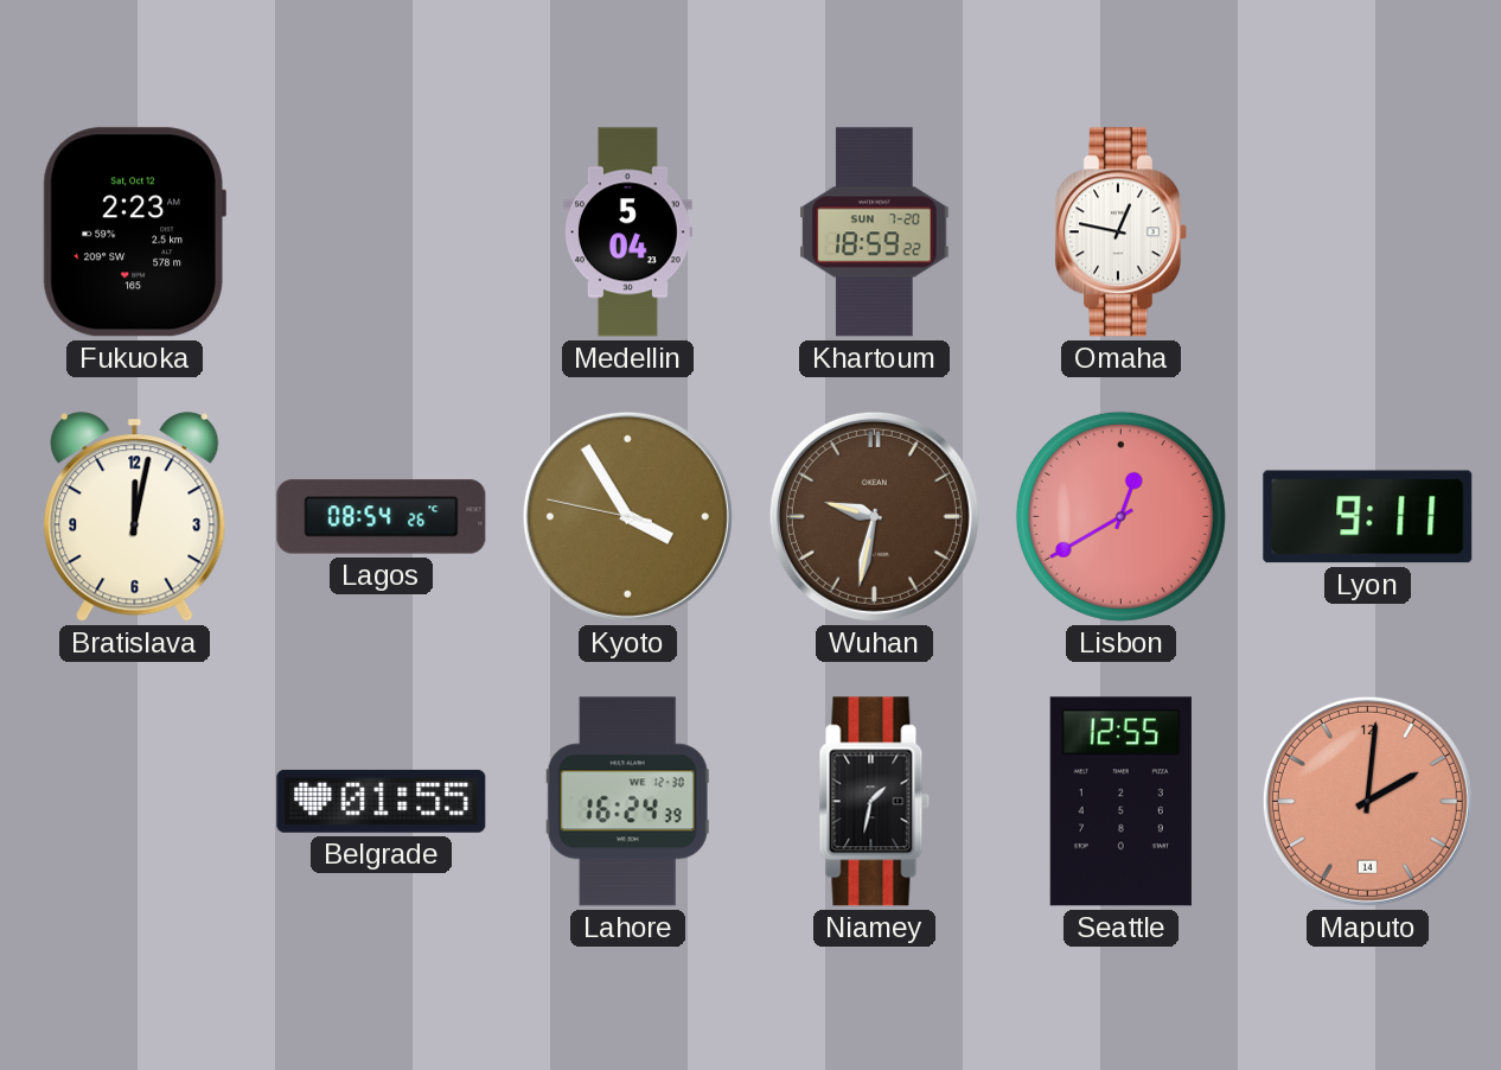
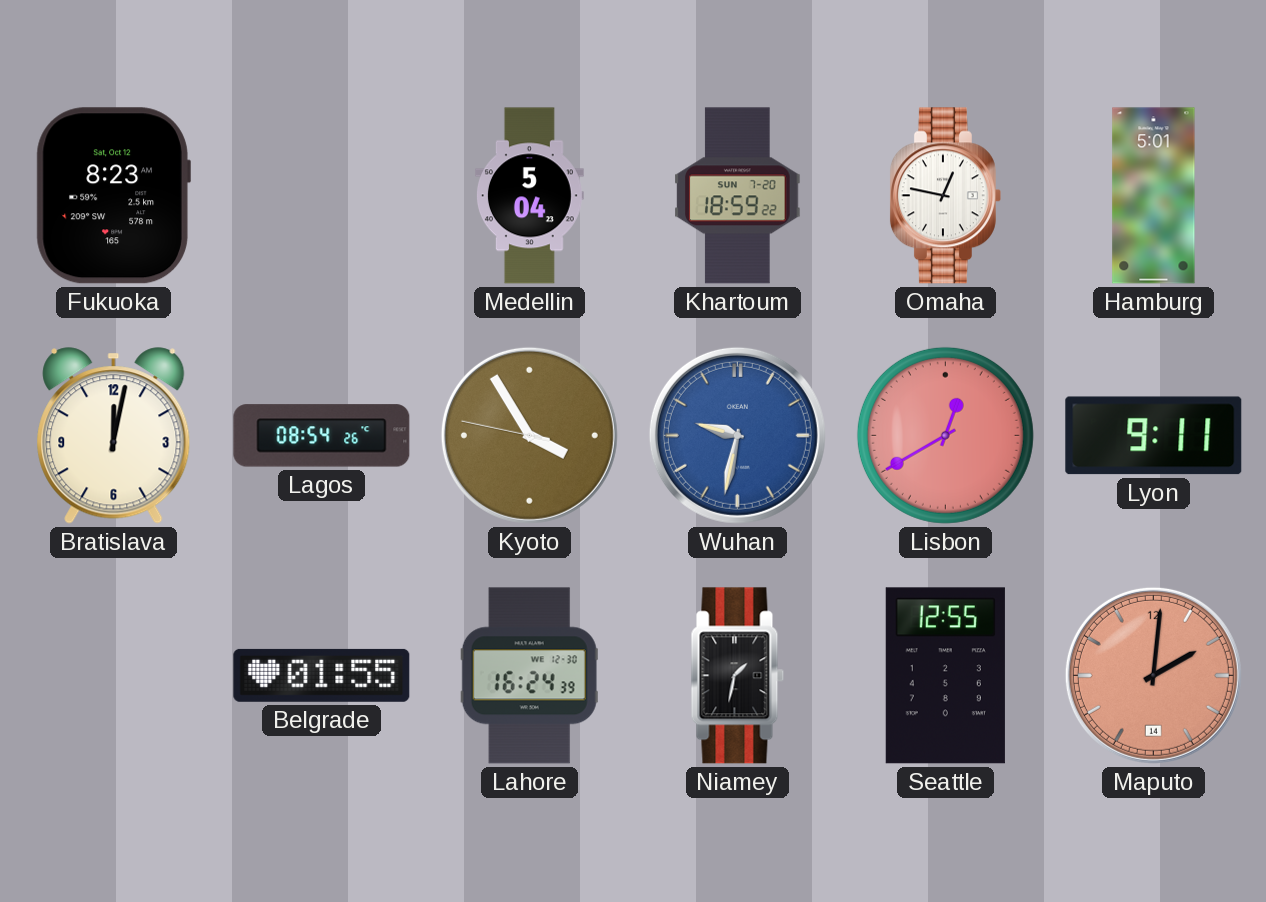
Fukuoka: 2:23 -> 8:23 (113, 196)
Hamburg: none -> 5:01 (1154, 196)
Wuhan dial: brown -> blue (737, 435)
